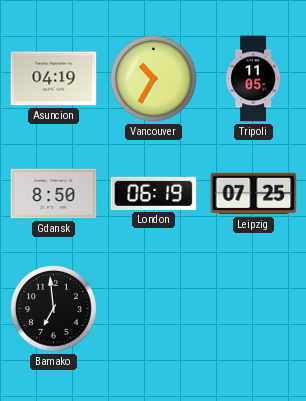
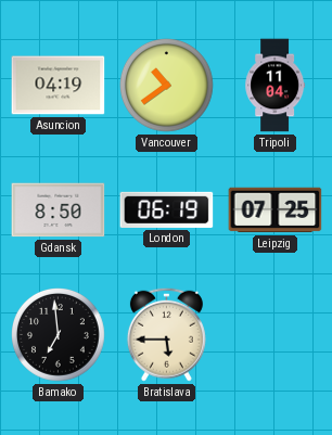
Vancouver: 10:35 -> 10:39 (167, 86)
Tripoli: 11:05 -> 11:04 (276, 86)
Bratislava: none -> 5:45 (166, 334)
